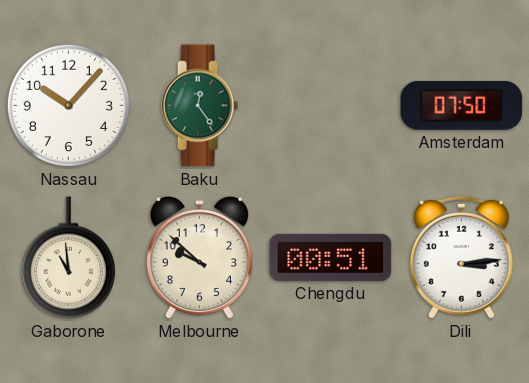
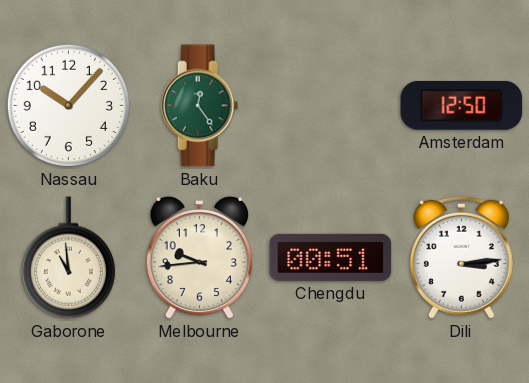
Amsterdam: 07:50 -> 12:50 (462, 105)
Melbourne: 9:52 -> 9:44 (199, 258)
